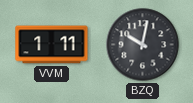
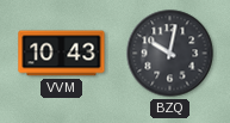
VVM: 1:11 -> 10:43 (62, 54)
